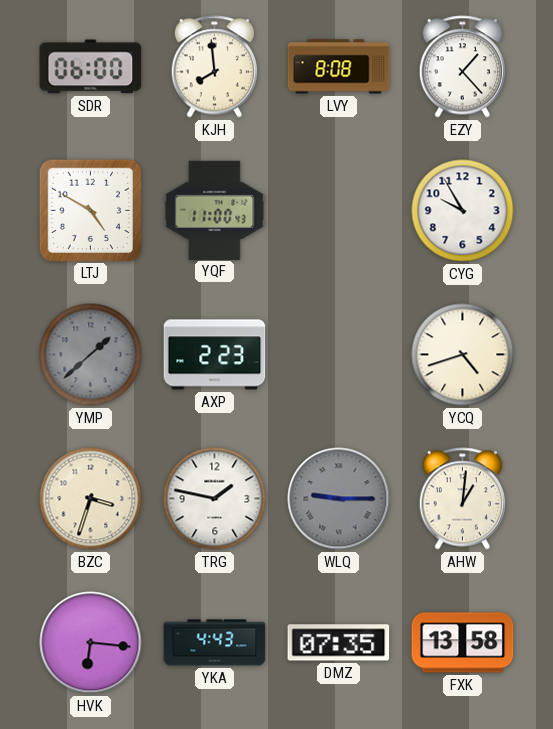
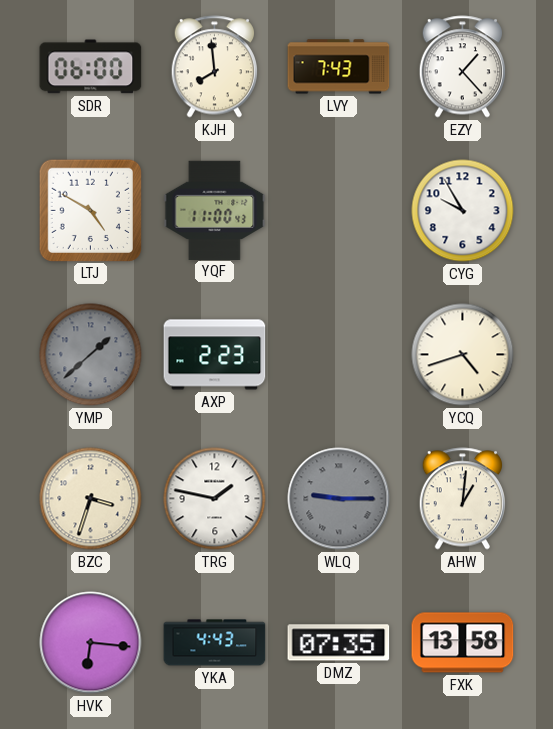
LVY: 8:08 -> 7:43 (339, 67)
